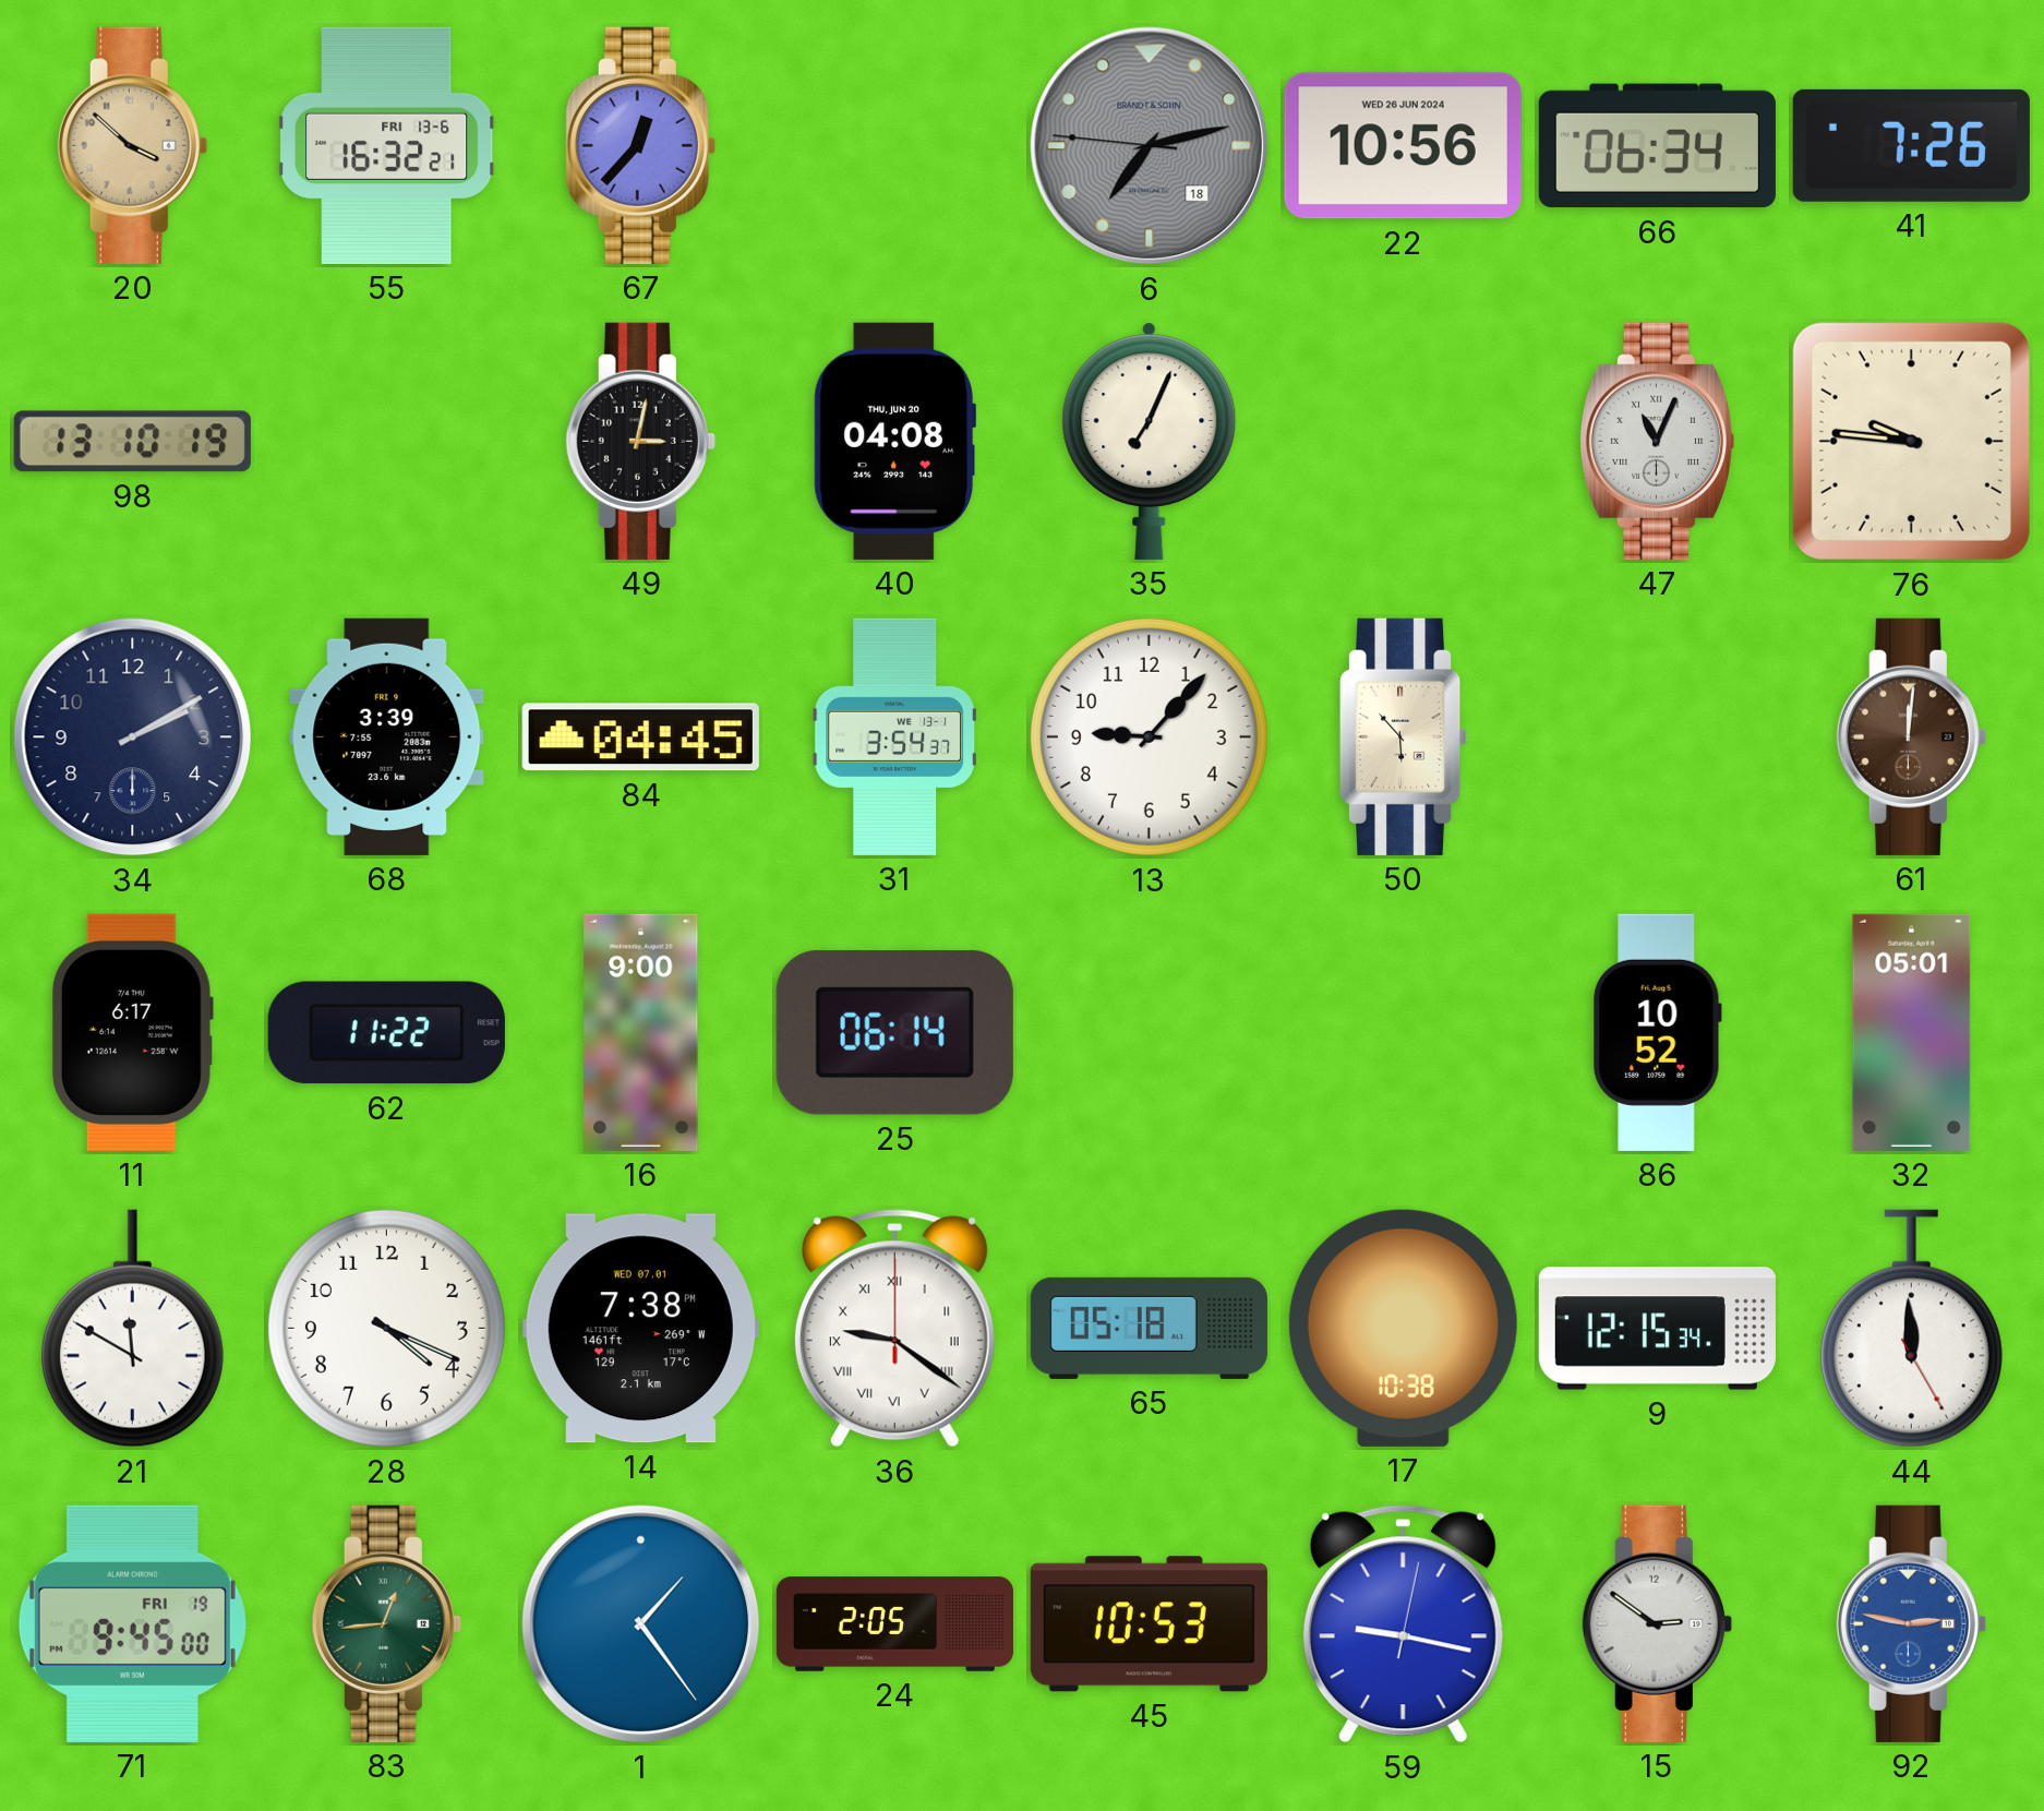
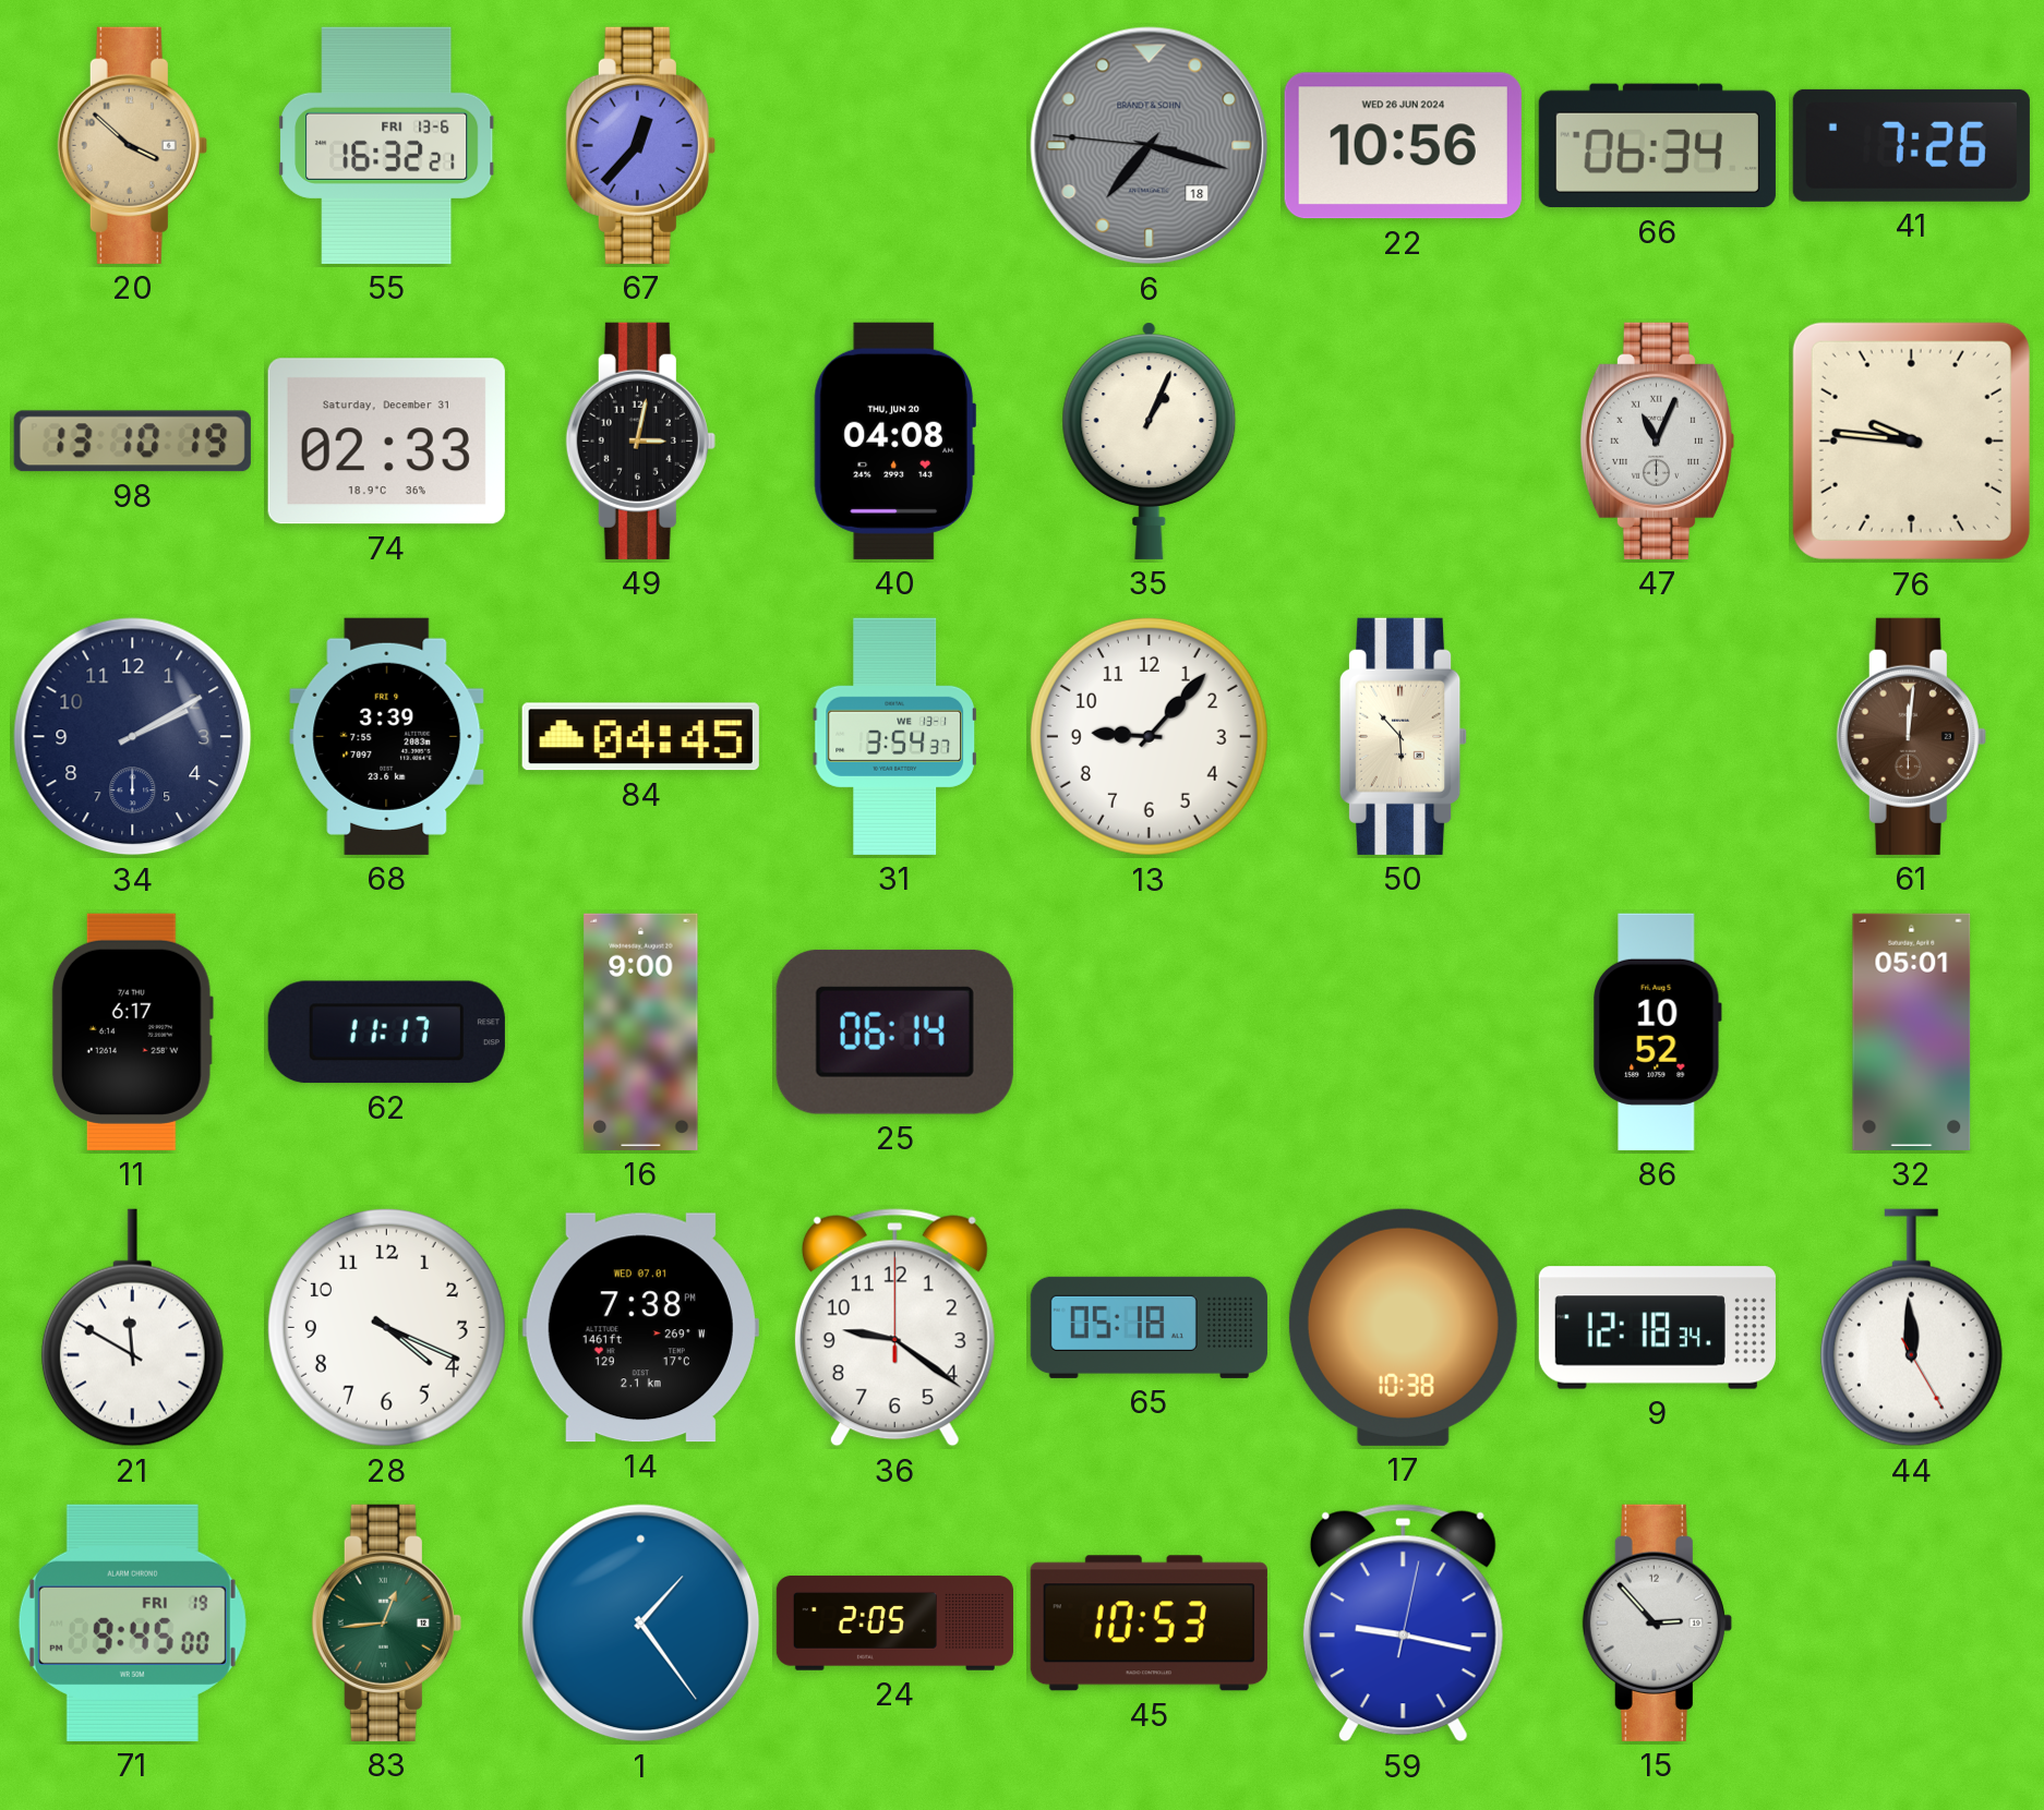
6: 7:12 -> 7:17 (1150, 146)
74: none -> 02:33 (386, 442)
35: 7:04 -> 1:04 (1150, 441)
62: 11:22 -> 11:17 (386, 1033)
36 numerals: Roman -> Arabic (894, 1328)
9: 12:15 -> 12:18 (1657, 1328)
15: 2:51 -> 2:53 (1657, 1622)
92: 2:47 -> none (1911, 1623)
